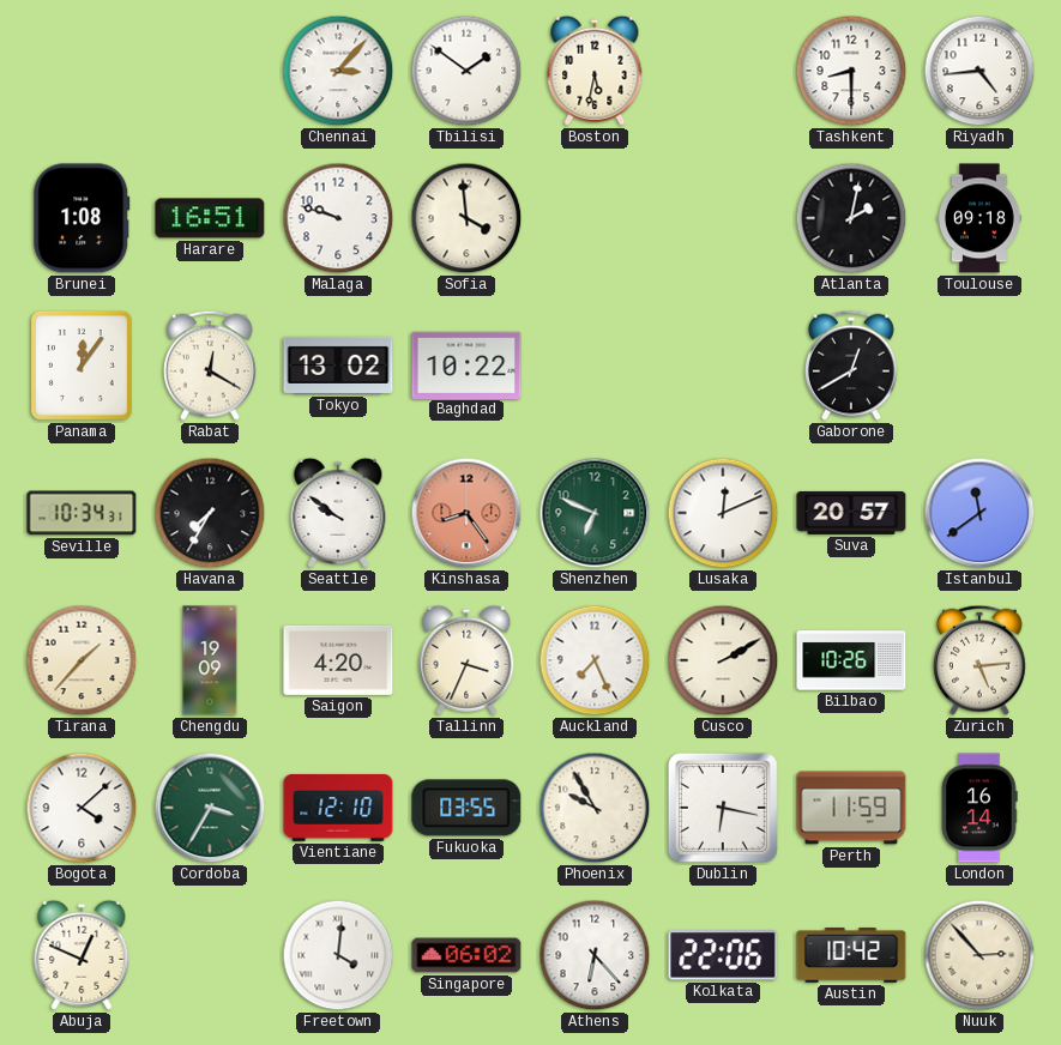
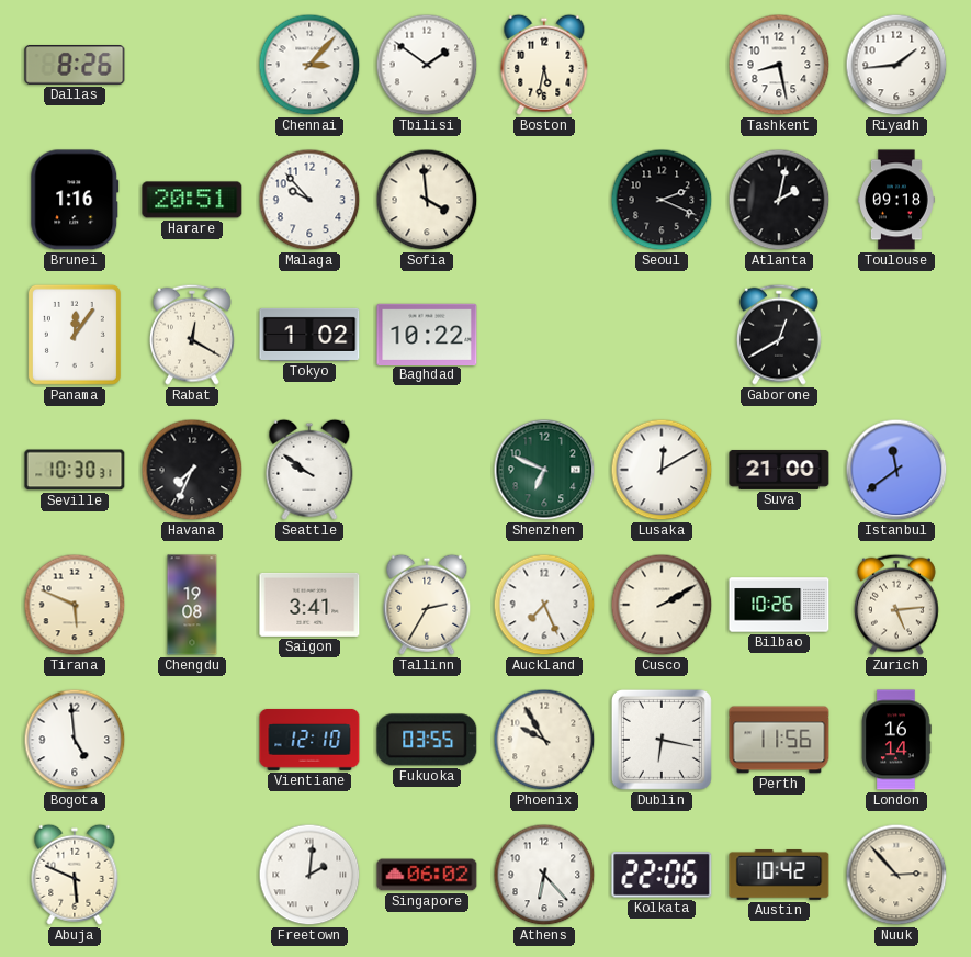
Dallas: none -> 8:26 (75, 66)
Tashkent: 8:30 -> 8:28 (779, 65)
Riyadh: 4:44 -> 1:44 (896, 65)
Brunei: 1:08 -> 1:16 (75, 200)
Harare: 16:51 -> 20:51 (192, 200)
Malaga: 9:48 -> 9:53 (309, 200)
Seoul: none -> 2:19 (662, 200)
Tokyo: 13:02 -> 1:02 (309, 335)
Seville: 10:34 -> 10:30 (75, 470)
Havana: 7:35 -> 7:34 (192, 470)
Kinshasa: 8:24 -> none (466, 513)
Lusaka: 12:11 -> 12:10 (662, 470)
Suva: 20:57 -> 21:00 (779, 470)
Tirana: 1:37 -> 5:49 (75, 605)
Chengdu: 19:09 -> 19:08 (192, 605)
Saigon: 4:20 -> 3:41 (309, 605)
Tallinn: 3:34 -> 2:35 (427, 605)
Bogota: 4:08 -> 4:59 (75, 740)
Cordoba: 3:35 -> none (210, 808)
Perth: 11:59 -> 11:56 (779, 740)
Abuja: 12:49 -> 5:49 (75, 875)
Freetown: 4:01 -> 2:01 (309, 875)
